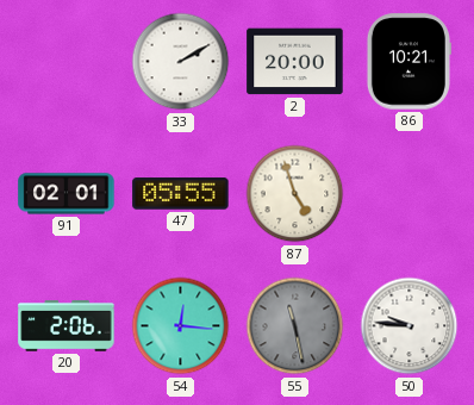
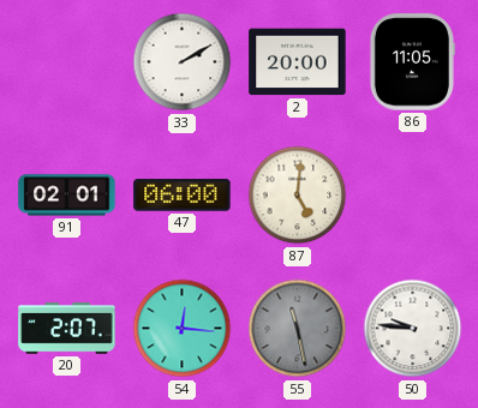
86: 10:21 -> 11:05 (412, 62)
47: 05:55 -> 06:00 (183, 196)
87: 4:57 -> 5:01 (298, 196)
20: 2:06 -> 2:07 (67, 329)
